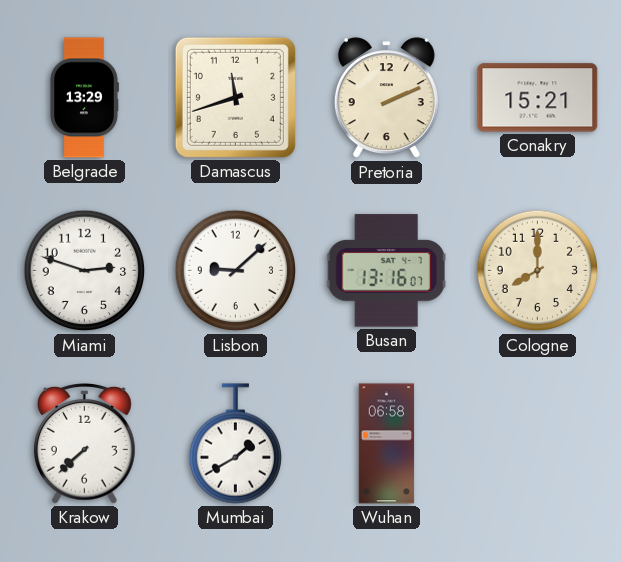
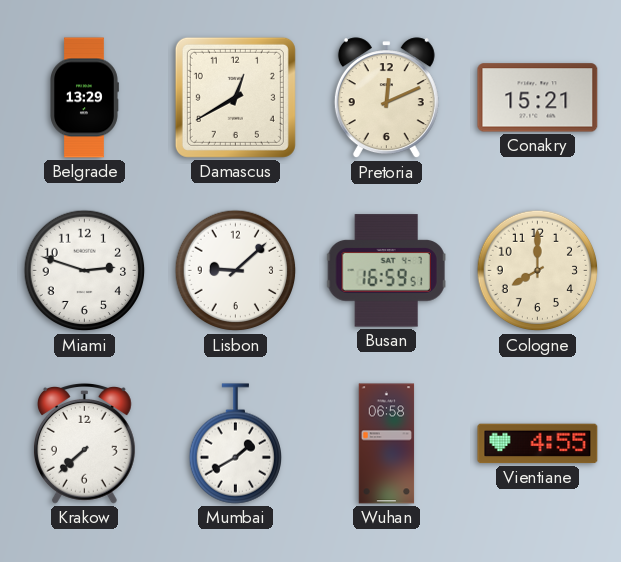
Damascus: 11:42 -> 12:40 (235, 97)
Pretoria: 2:11 -> 12:11 (386, 98)
Busan: 13:16 -> 16:59 (386, 271)
Vientiane: none -> 4:55 (538, 444)
